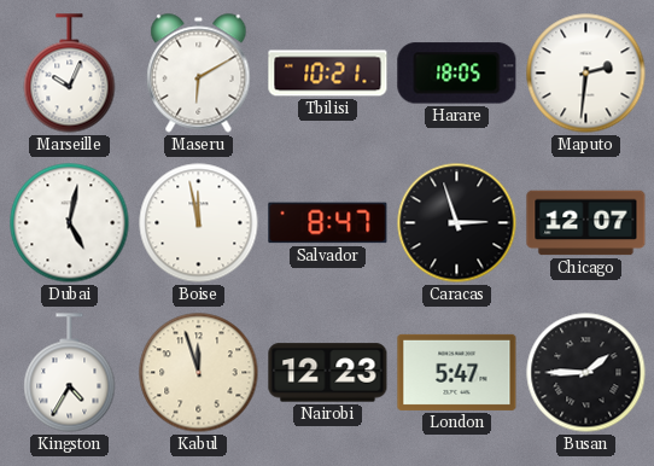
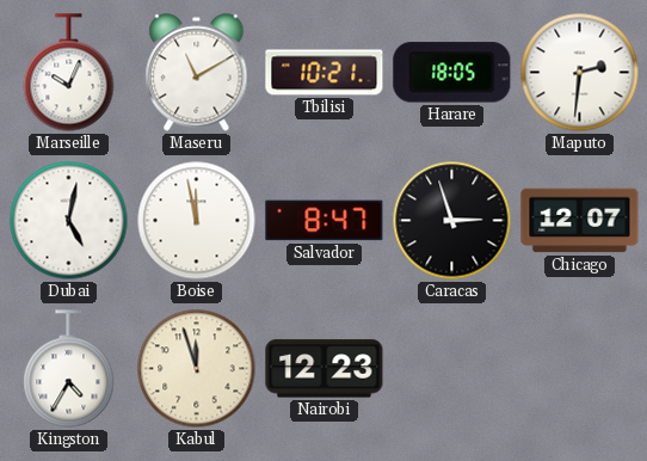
Maseru: 6:10 -> 11:10 (197, 73)
London: 5:47 -> none (457, 372)
Busan: 1:45 -> none (586, 373)
